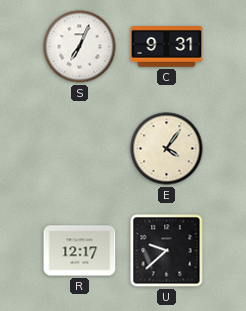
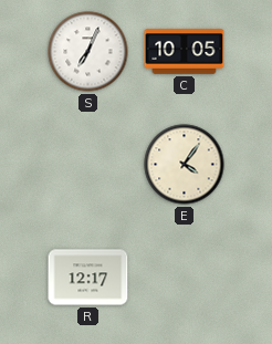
C: 9:31 -> 10:05 (185, 52)
U: 9:38 -> none (167, 251)
